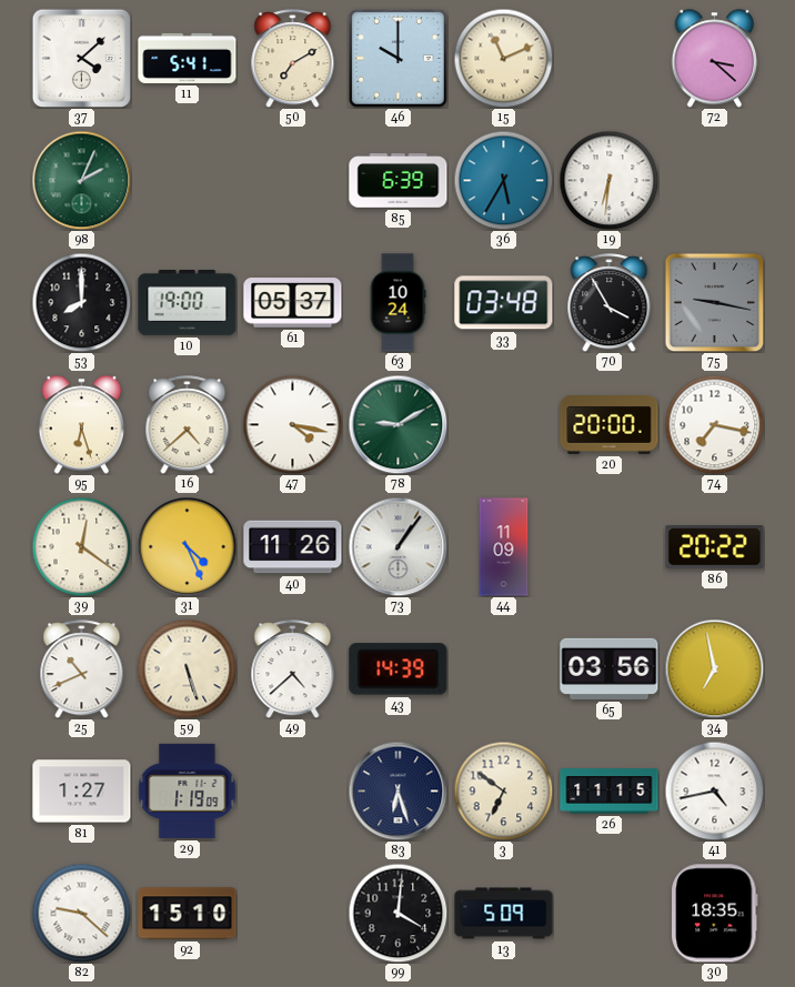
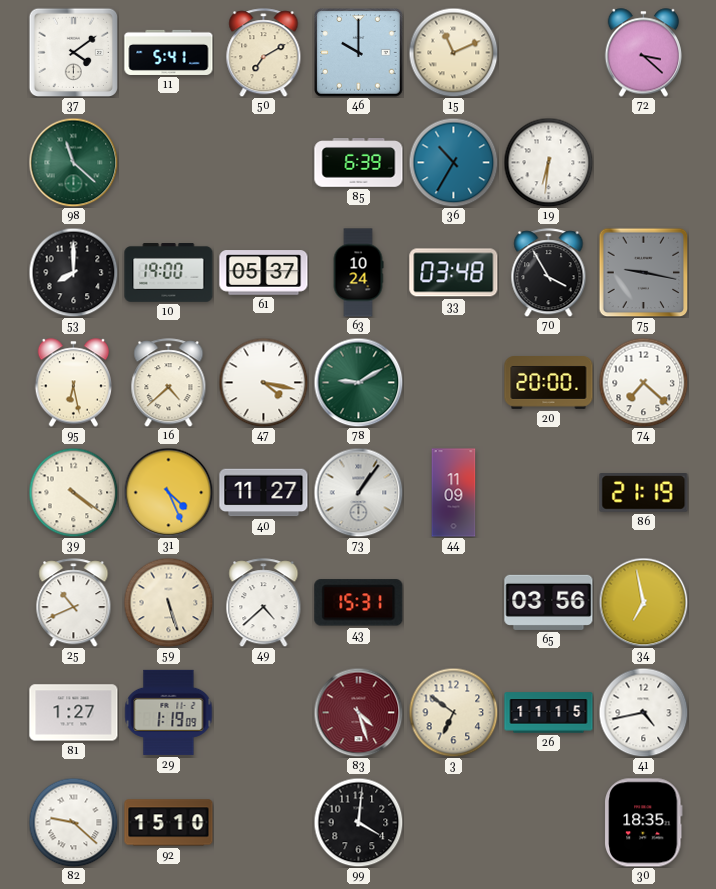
37: 4:08 -> 4:09 (73, 52)
98: 2:04 -> 11:22 (73, 162)
36: 5:35 -> 10:35 (453, 162)
95: 6:27 -> 6:28 (74, 383)
74: 7:17 -> 7:22 (643, 382)
39: 12:21 -> 4:21 (73, 492)
40: 11:26 -> 11:27 (264, 493)
86: 20:22 -> 21:19 (644, 493)
43: 14:39 -> 15:31 (359, 603)
83: 6:27 -> 4:27 (358, 712)
83 dial: navy -> burgundy (358, 712)
13: 5:09 -> none (504, 914)
